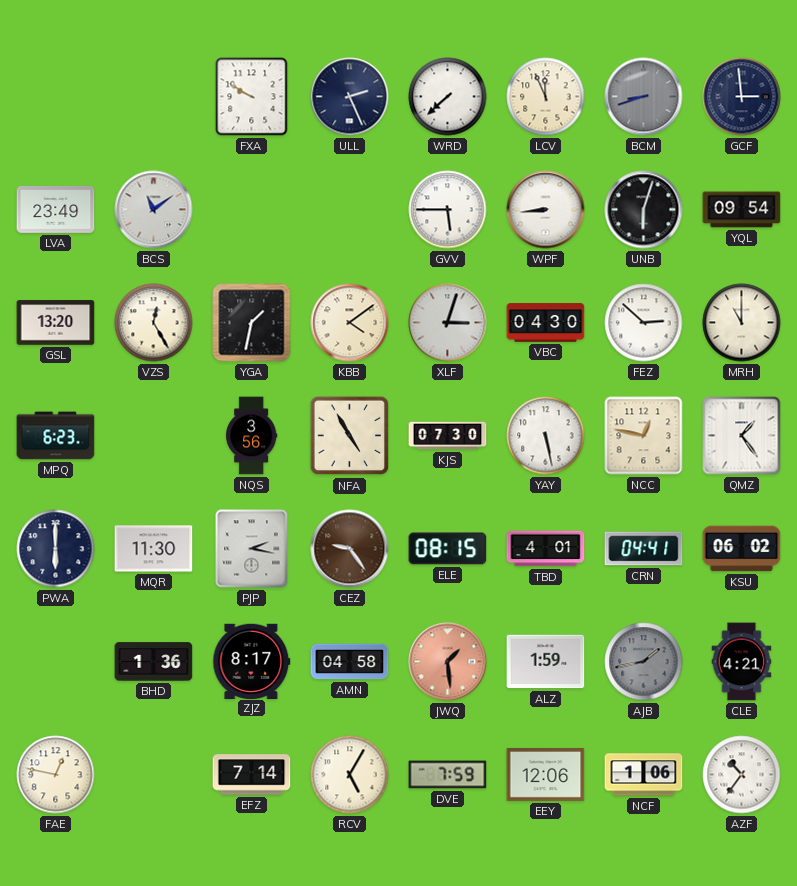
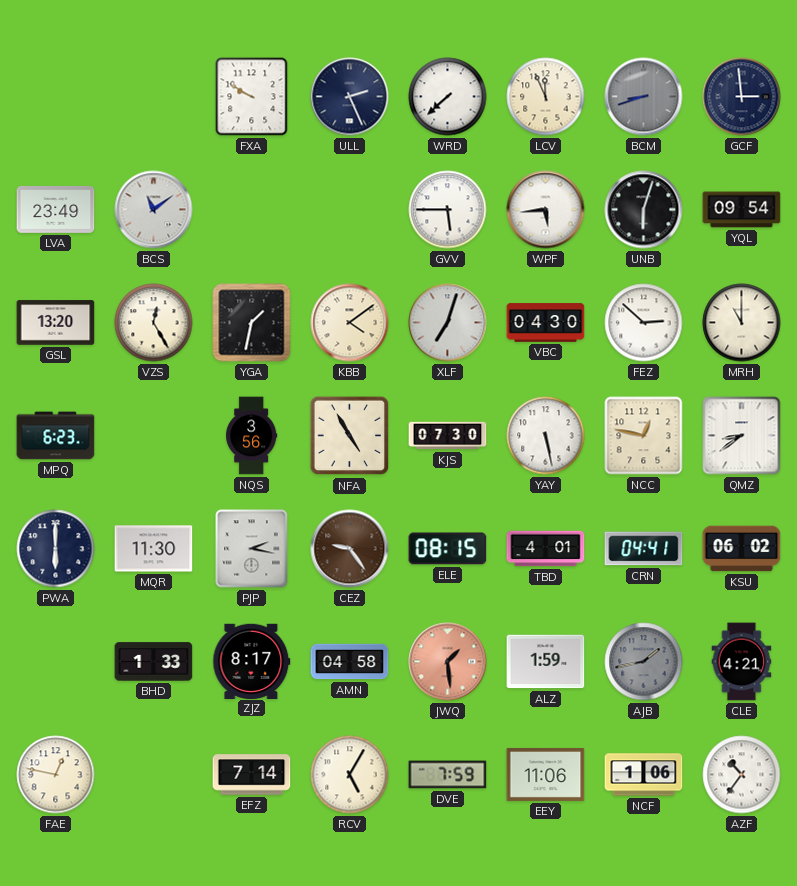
WPF: 8:44 -> 5:44 (546, 210)
XLF: 3:03 -> 7:03 (448, 323)
QMZ: 1:24 -> 8:39 (742, 436)
BHD: 1:36 -> 1:33 (154, 662)
EEY: 12:06 -> 11:06 (546, 774)
